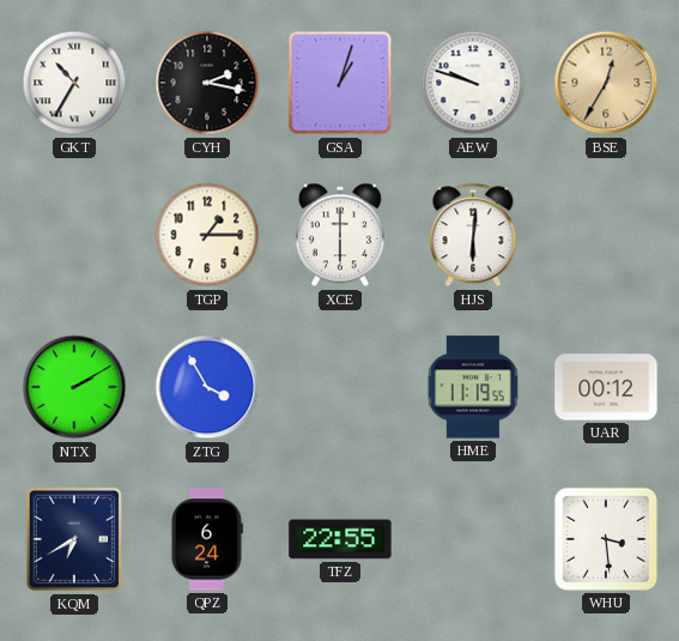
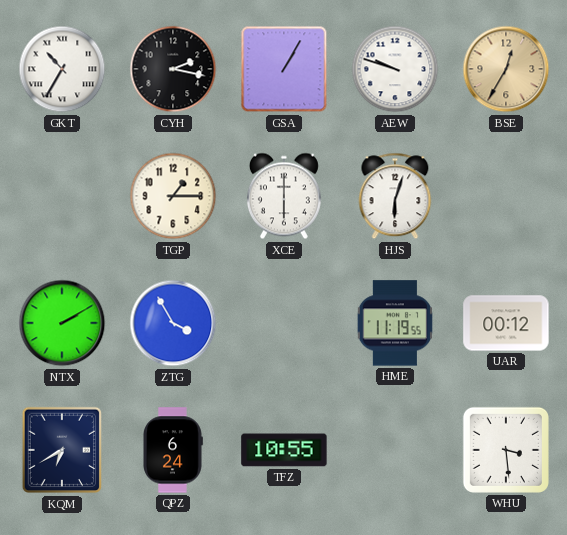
GSA: 1:03 -> 1:05 (284, 69)
HJS: 6:01 -> 6:03 (395, 196)
TFZ: 22:55 -> 10:55 (284, 450)
